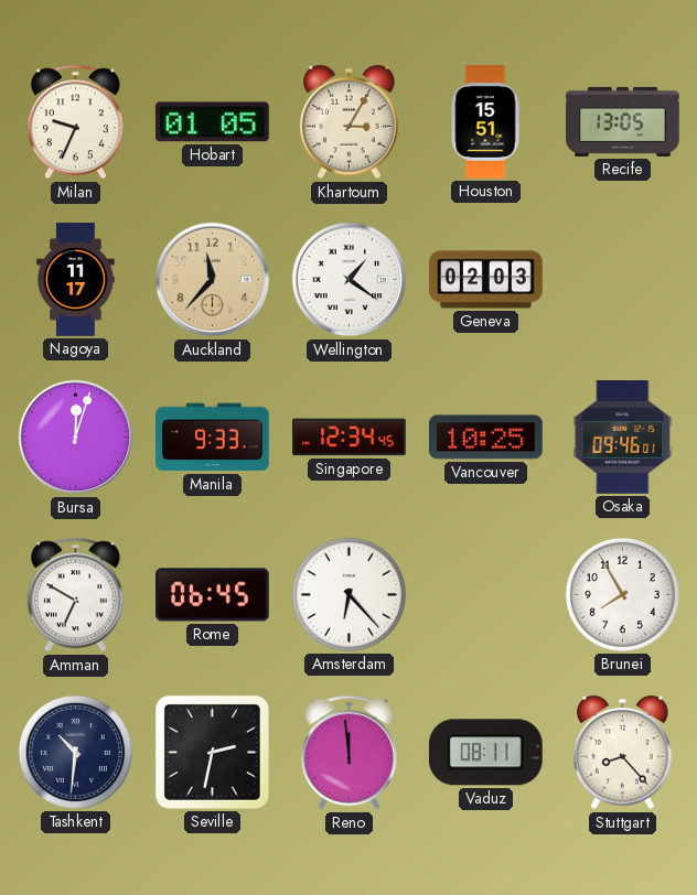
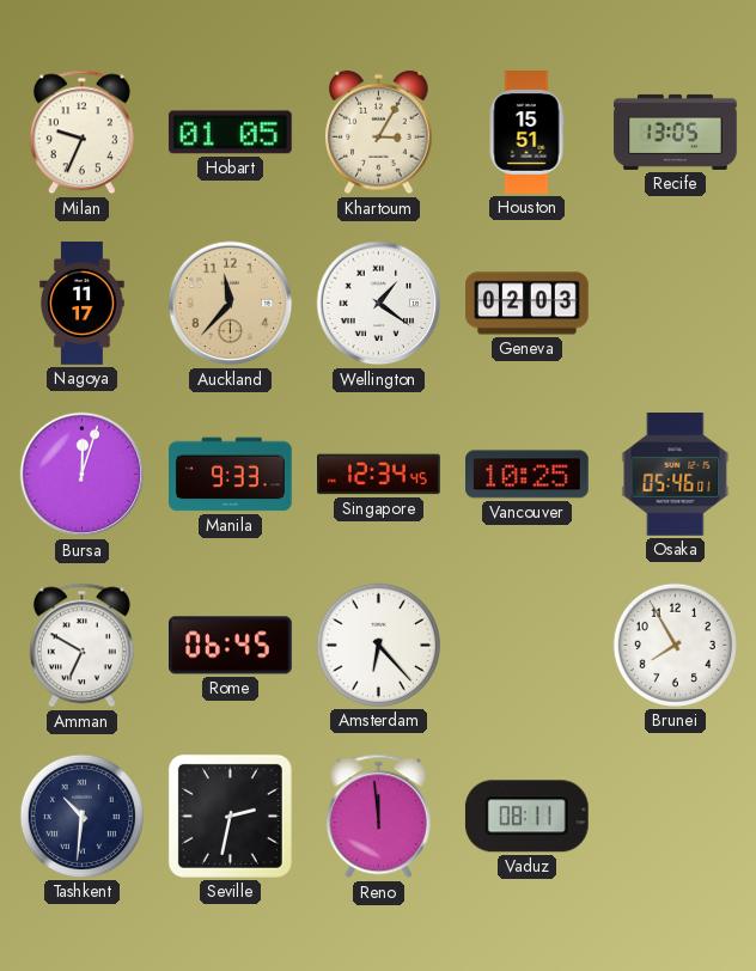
Osaka: 09:46 -> 05:46 (676, 475)
Stuttgart: 8:23 -> none (623, 753)
